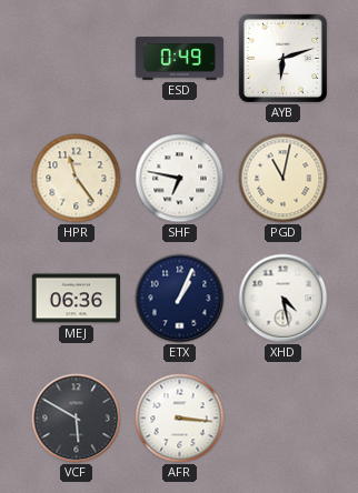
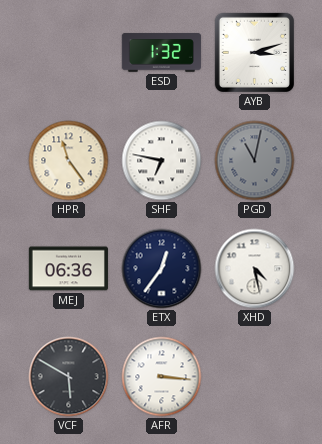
ESD: 0:49 -> 1:32 (161, 53)
AYB: 6:12 -> 3:12 (254, 52)
PGD dial: cream -> grey (255, 161)
ETX: 1:04 -> 12:36 (162, 269)
